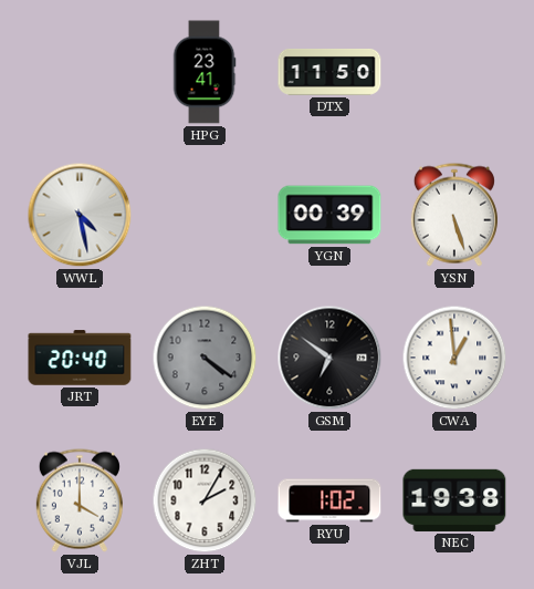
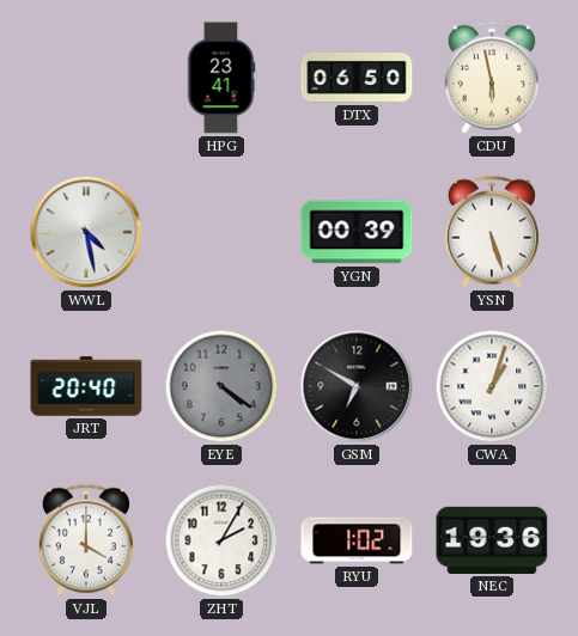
DTX: 11:50 -> 06:50 (357, 78)
CDU: none -> 5:58 (492, 78)
GSM: 6:51 -> 6:50 (357, 386)
CWA: 12:59 -> 1:03 (492, 386)
NEC: 19:38 -> 19:36 (492, 540)
